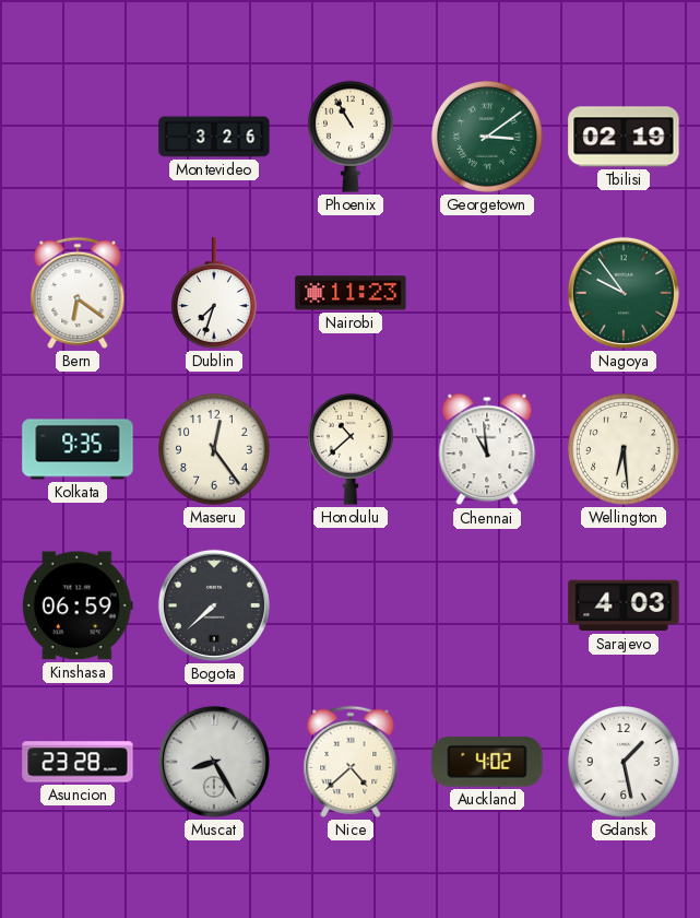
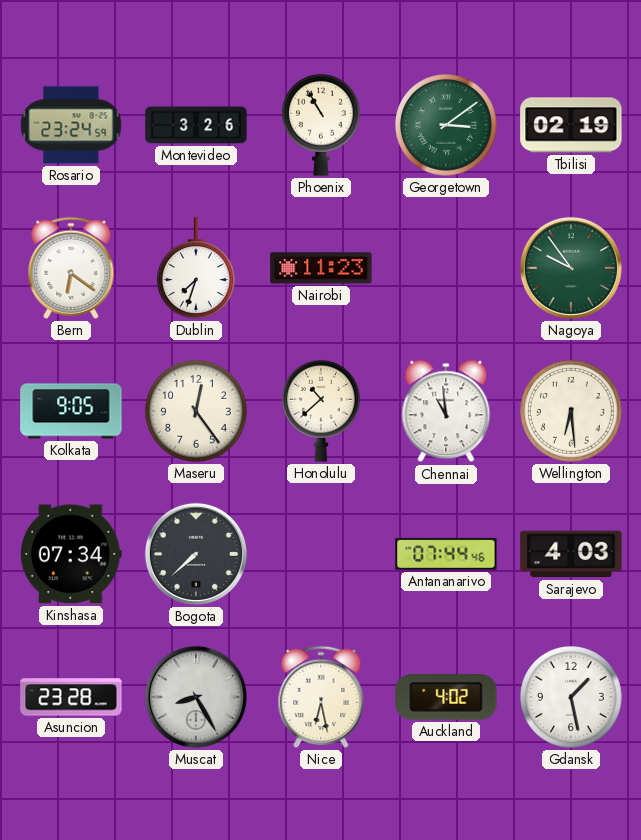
Rosario: none -> 23:24 (71, 125)
Kolkata: 9:35 -> 9:05 (71, 411)
Kinshasa: 06:59 -> 07:34 (71, 554)
Antananarivo: none -> 07:44 (446, 554)
Nice: 4:38 -> 6:28 (321, 697)
